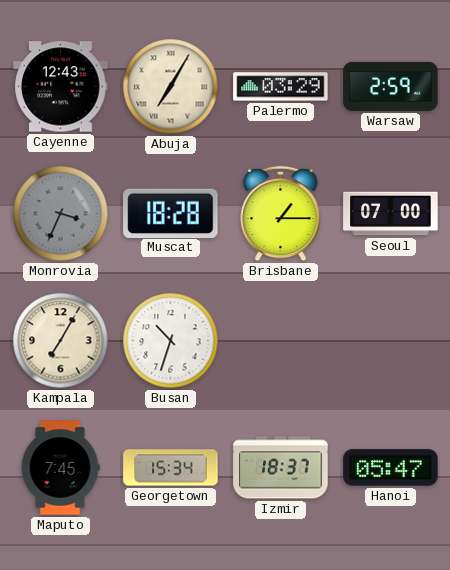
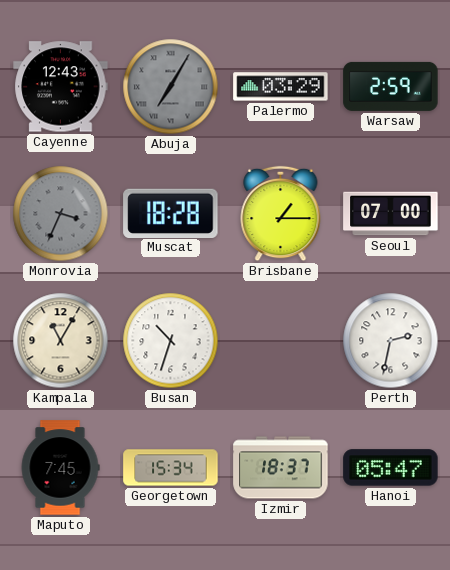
Abuja dial: cream -> grey (171, 87)
Kampala: 7:05 -> 11:05 (61, 341)
Perth: none -> 2:32 (391, 341)
